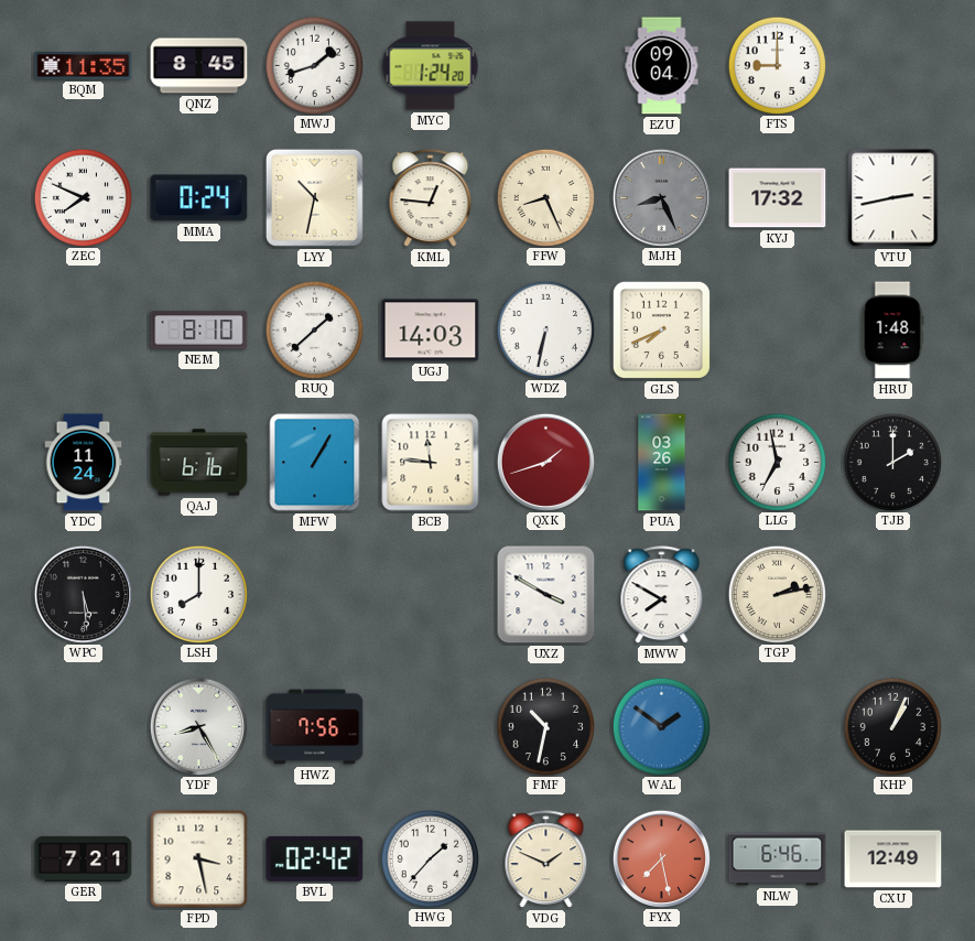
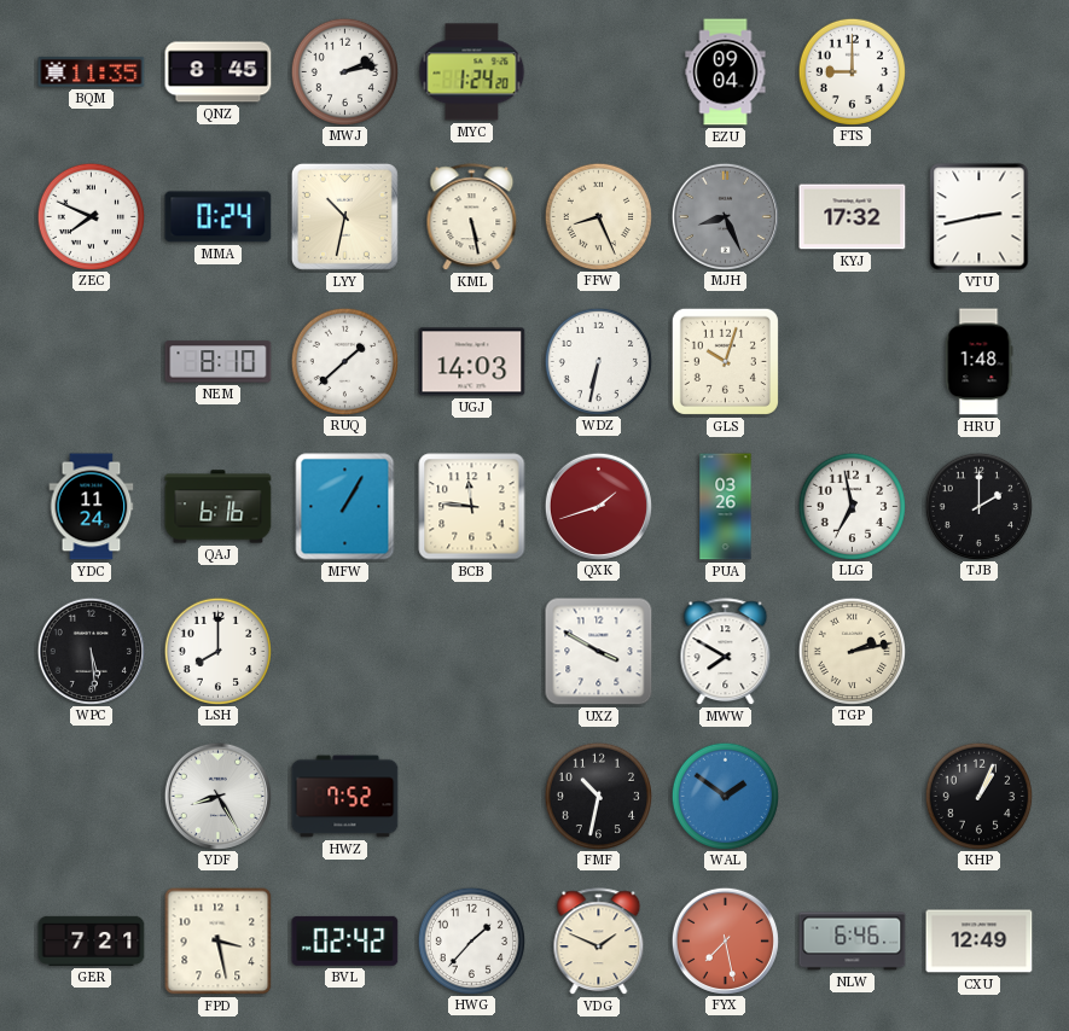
MWJ: 1:42 -> 2:13 (344, 71)
KML: 12:46 -> 5:28 (472, 217)
GLS: 7:41 -> 10:03 (725, 361)
HWZ: 7:56 -> 7:52 (345, 797)
